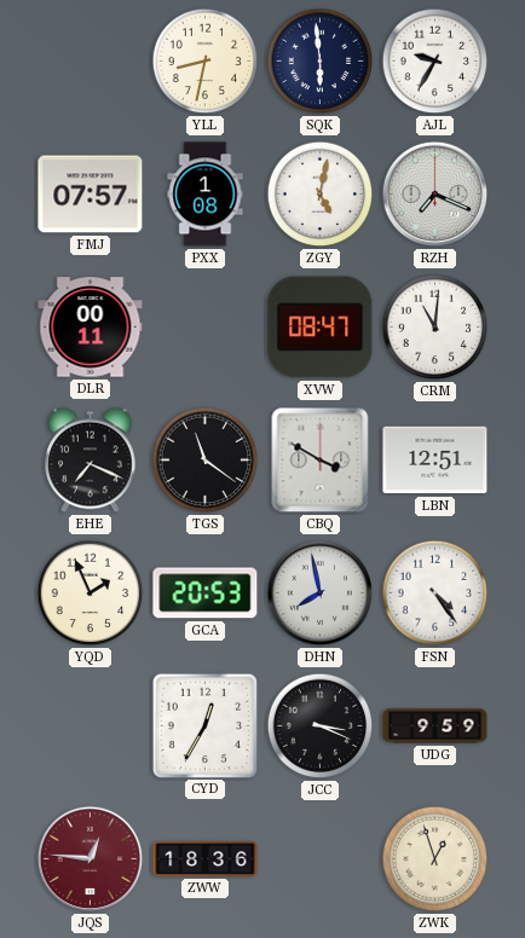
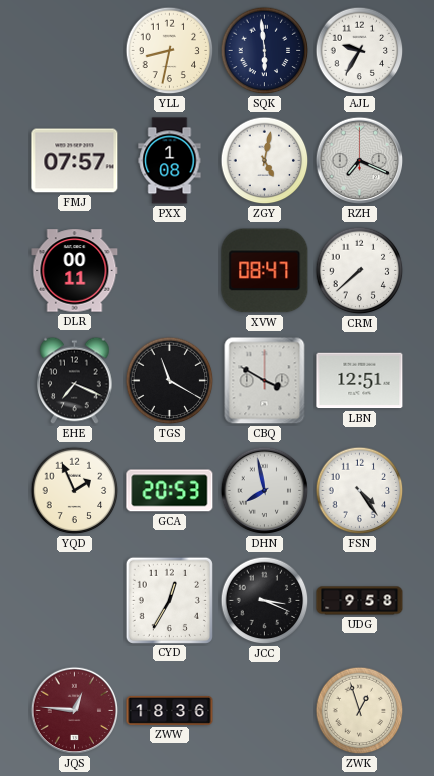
CRM: 11:01 -> 7:38 (360, 271)
TGS: 11:21 -> 11:20 (170, 381)
UDG: 9:59 -> 9:58 (360, 601)
